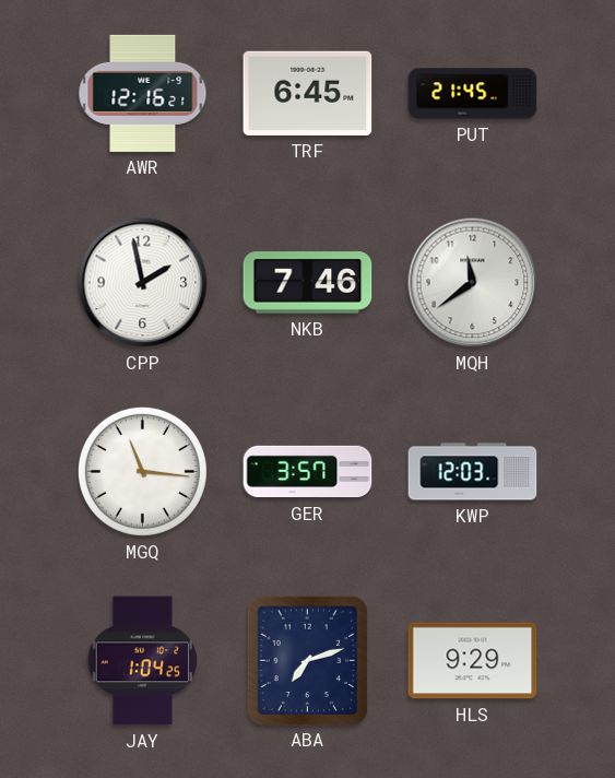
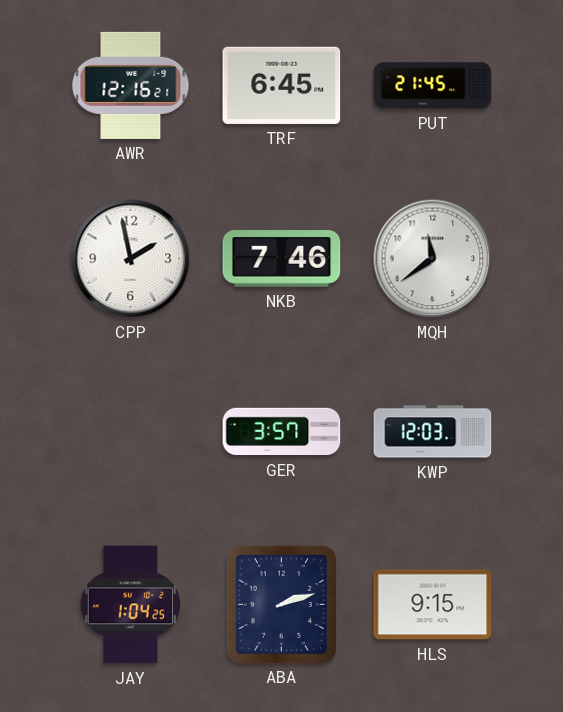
MGQ: 11:16 -> none (142, 471)
ABA: 7:12 -> 2:12 (281, 604)
HLS: 9:29 -> 9:15 (433, 605)
